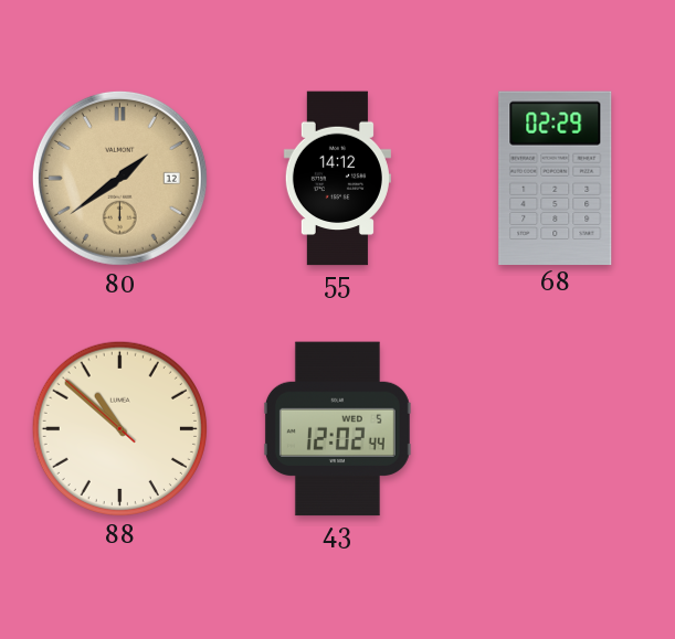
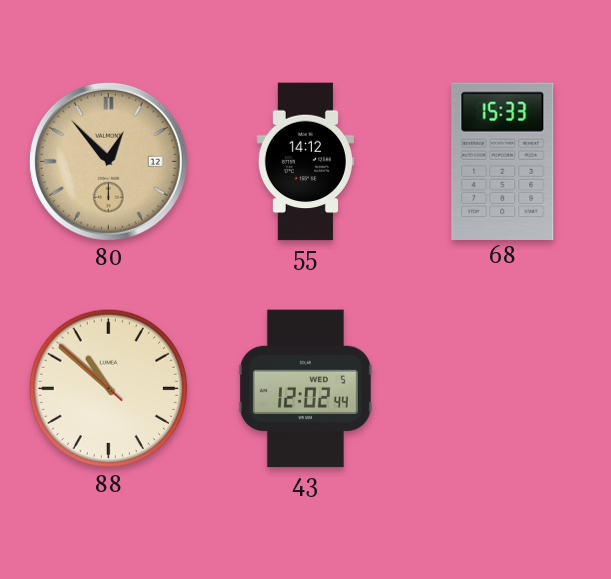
80: 1:39 -> 12:53 (108, 161)
68: 02:29 -> 15:33 (503, 161)
